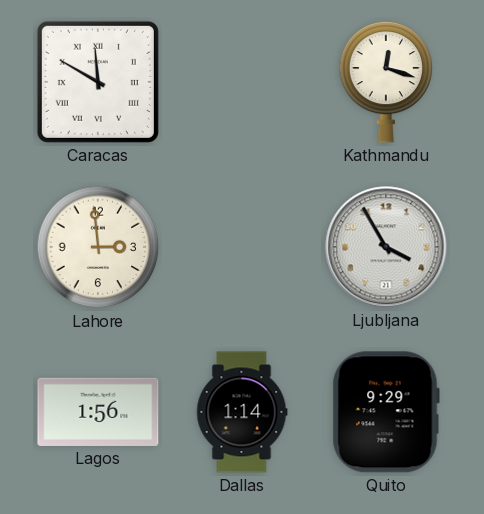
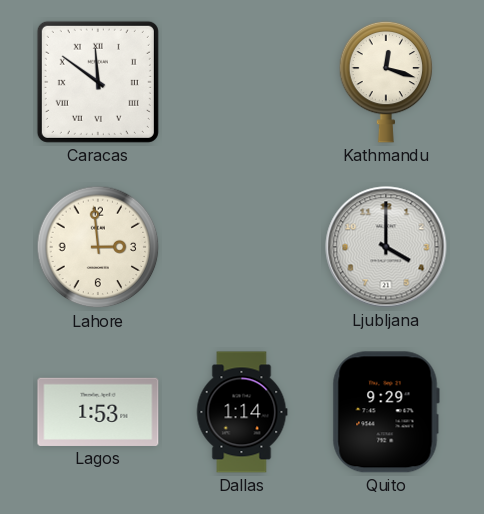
Caracas: 11:50 -> 11:51 (98, 82)
Ljubljana: 3:55 -> 4:00 (386, 247)
Lagos: 1:56 -> 1:53 (98, 412)
